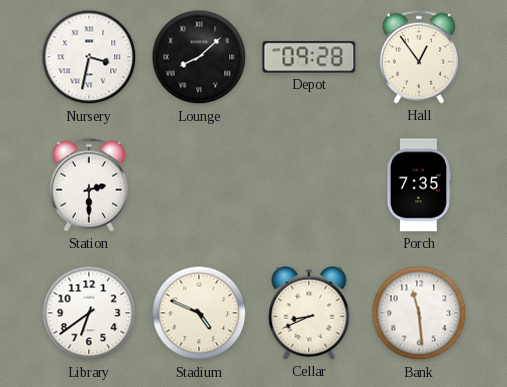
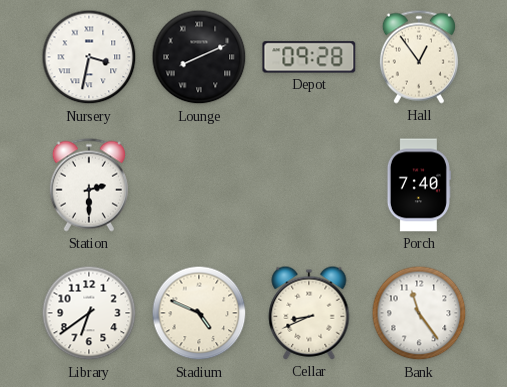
Lounge: 8:08 -> 8:11 (199, 57)
Porch: 7:35 -> 7:40 (419, 185)
Bank: 11:29 -> 11:24 (419, 313)
